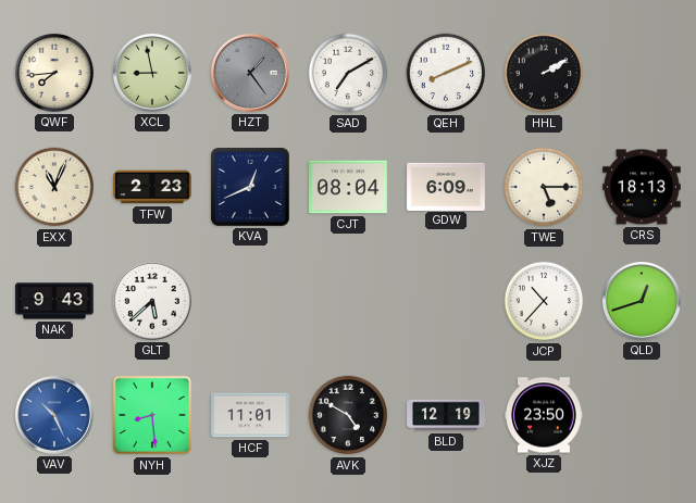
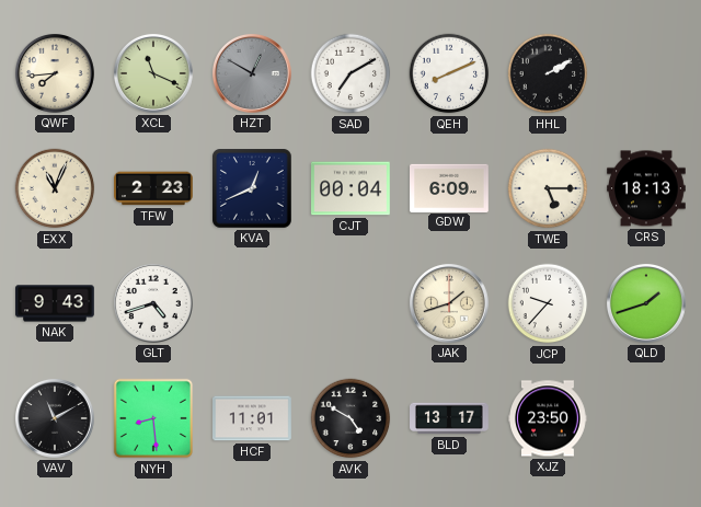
XCL: 8:58 -> 11:19 (153, 73)
HZT: 1:24 -> 12:50 (252, 73)
CJT: 08:04 -> 00:04 (352, 188)
GLT: 5:38 -> 4:42 (153, 303)
JAK: none -> 1:42 (449, 303)
JCP: 10:37 -> 9:37 (548, 303)
QLD: 12:42 -> 1:42 (646, 303)
VAV: 10:26 -> 11:10 (55, 418)
VAV dial: blue -> black (55, 418)
BLD: 12:19 -> 13:17 (450, 418)
